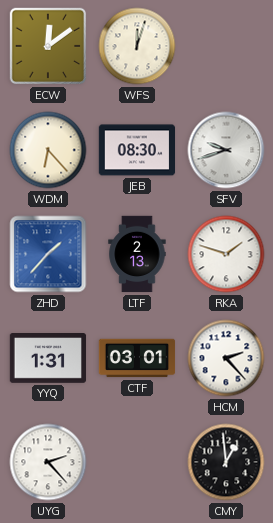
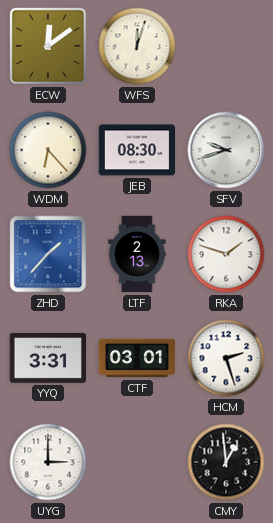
YYQ: 1:31 -> 3:31 (48, 359)
HCM: 2:23 -> 2:27 (226, 358)
UYG: 2:23 -> 3:00 (48, 462)
